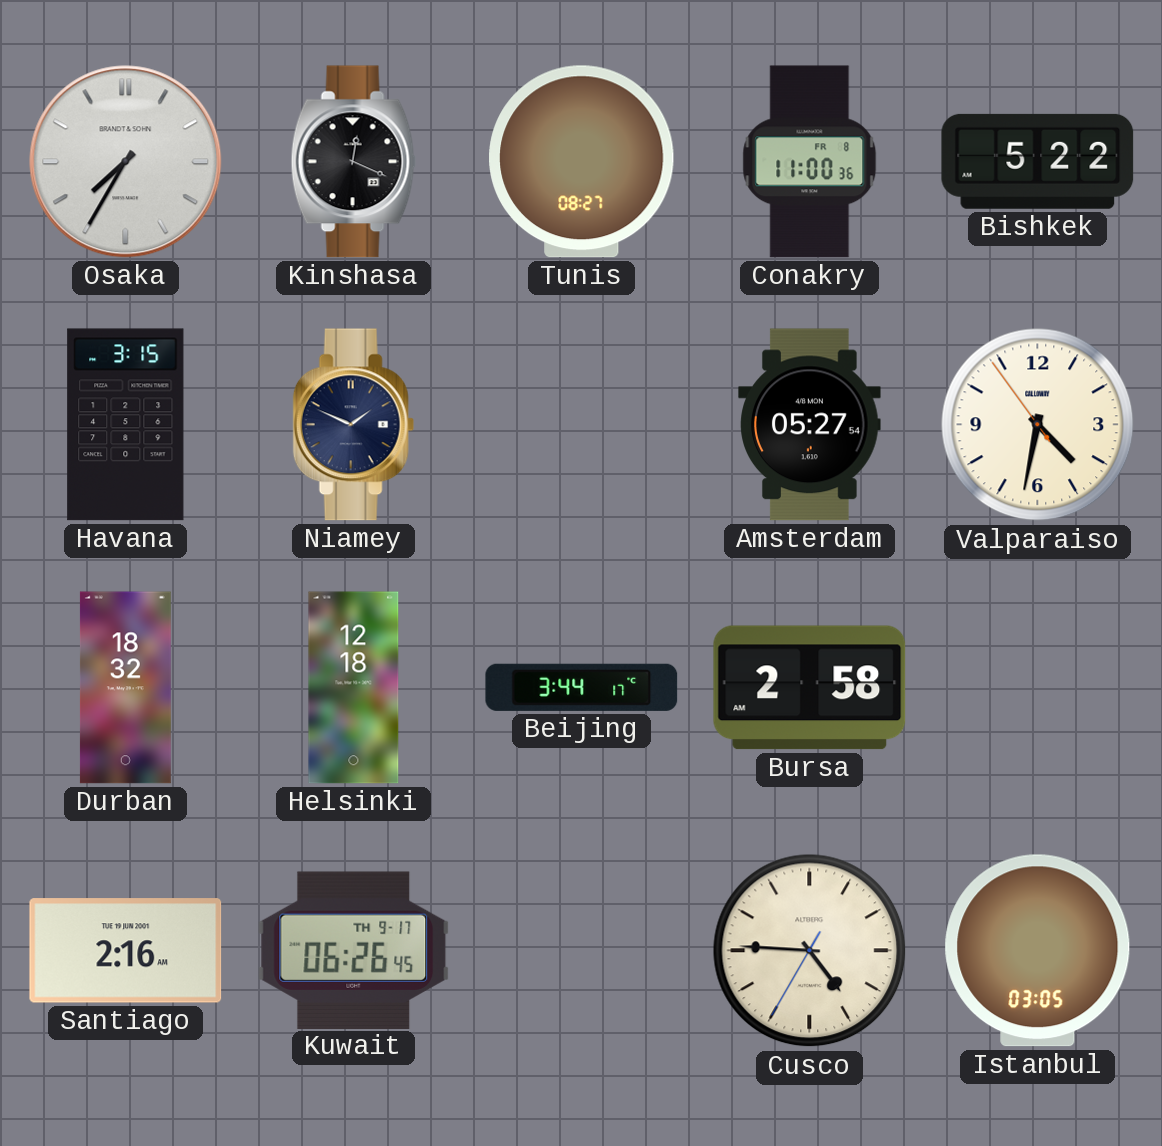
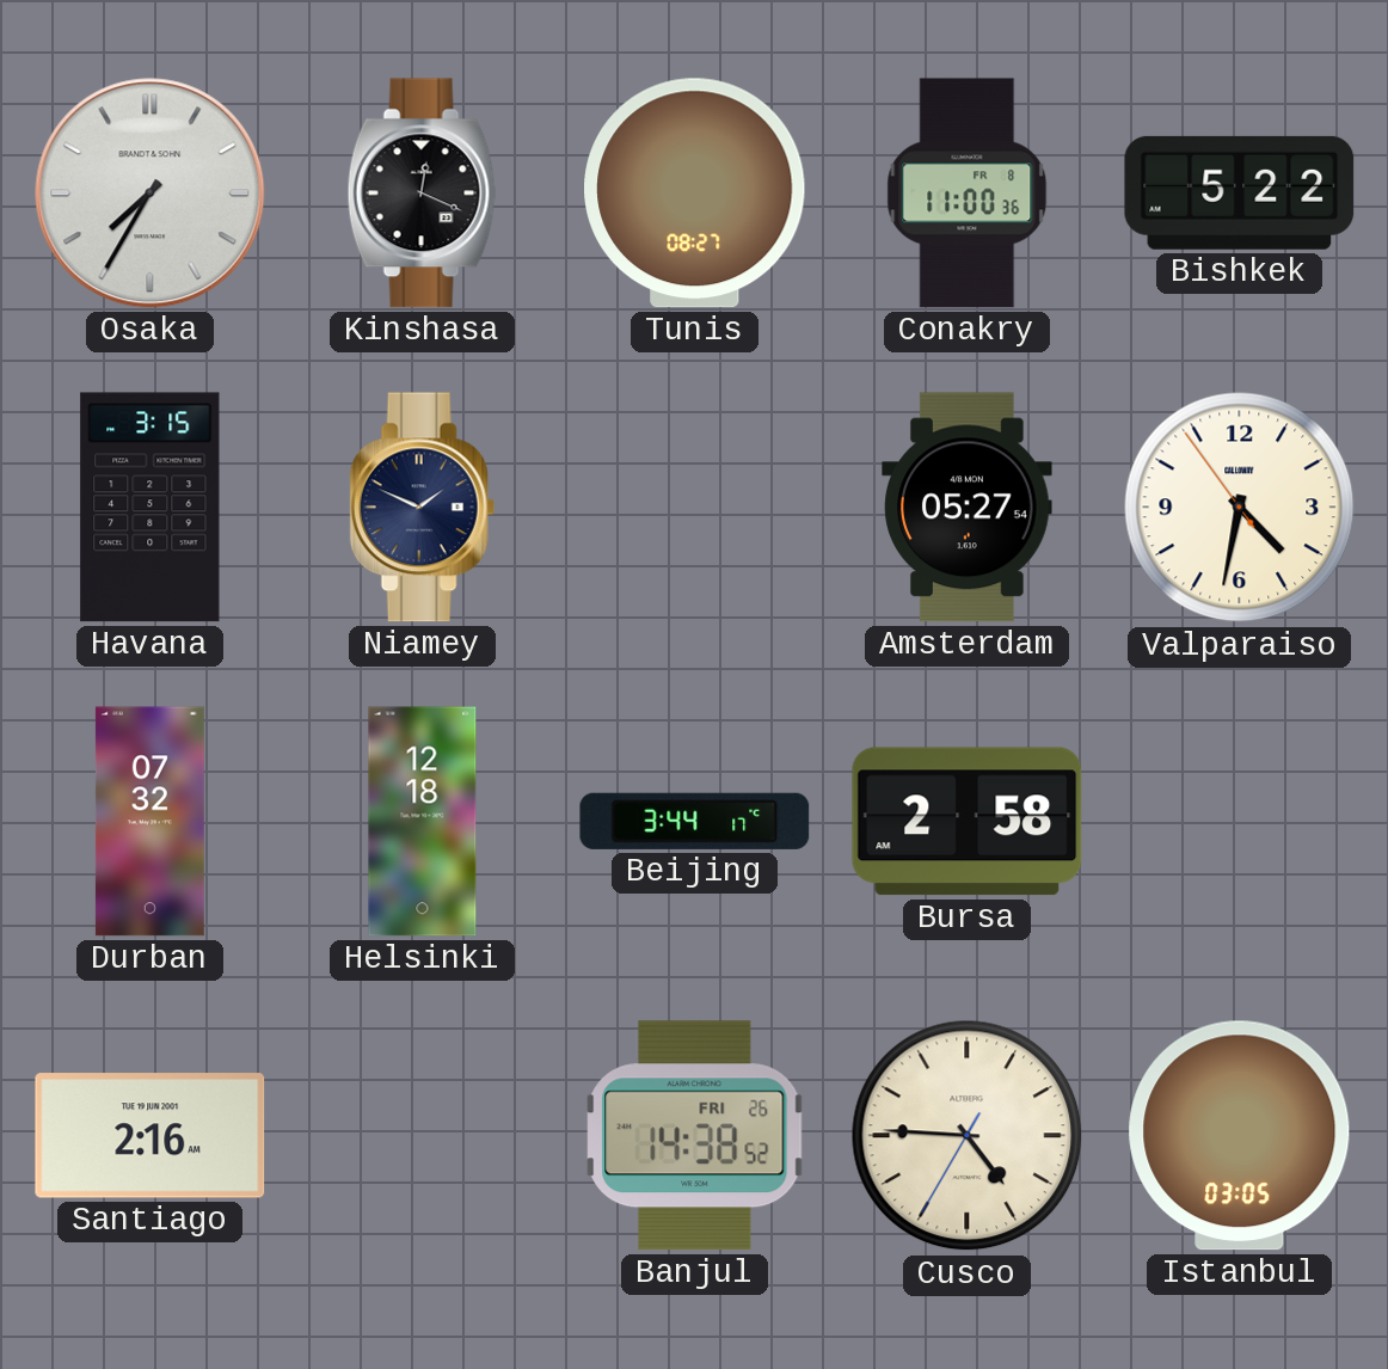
Durban: 18:32 -> 07:32 (149, 822)
Kuwait: 06:26 -> none (354, 950)
Banjul: none -> 14:38 (695, 1136)
